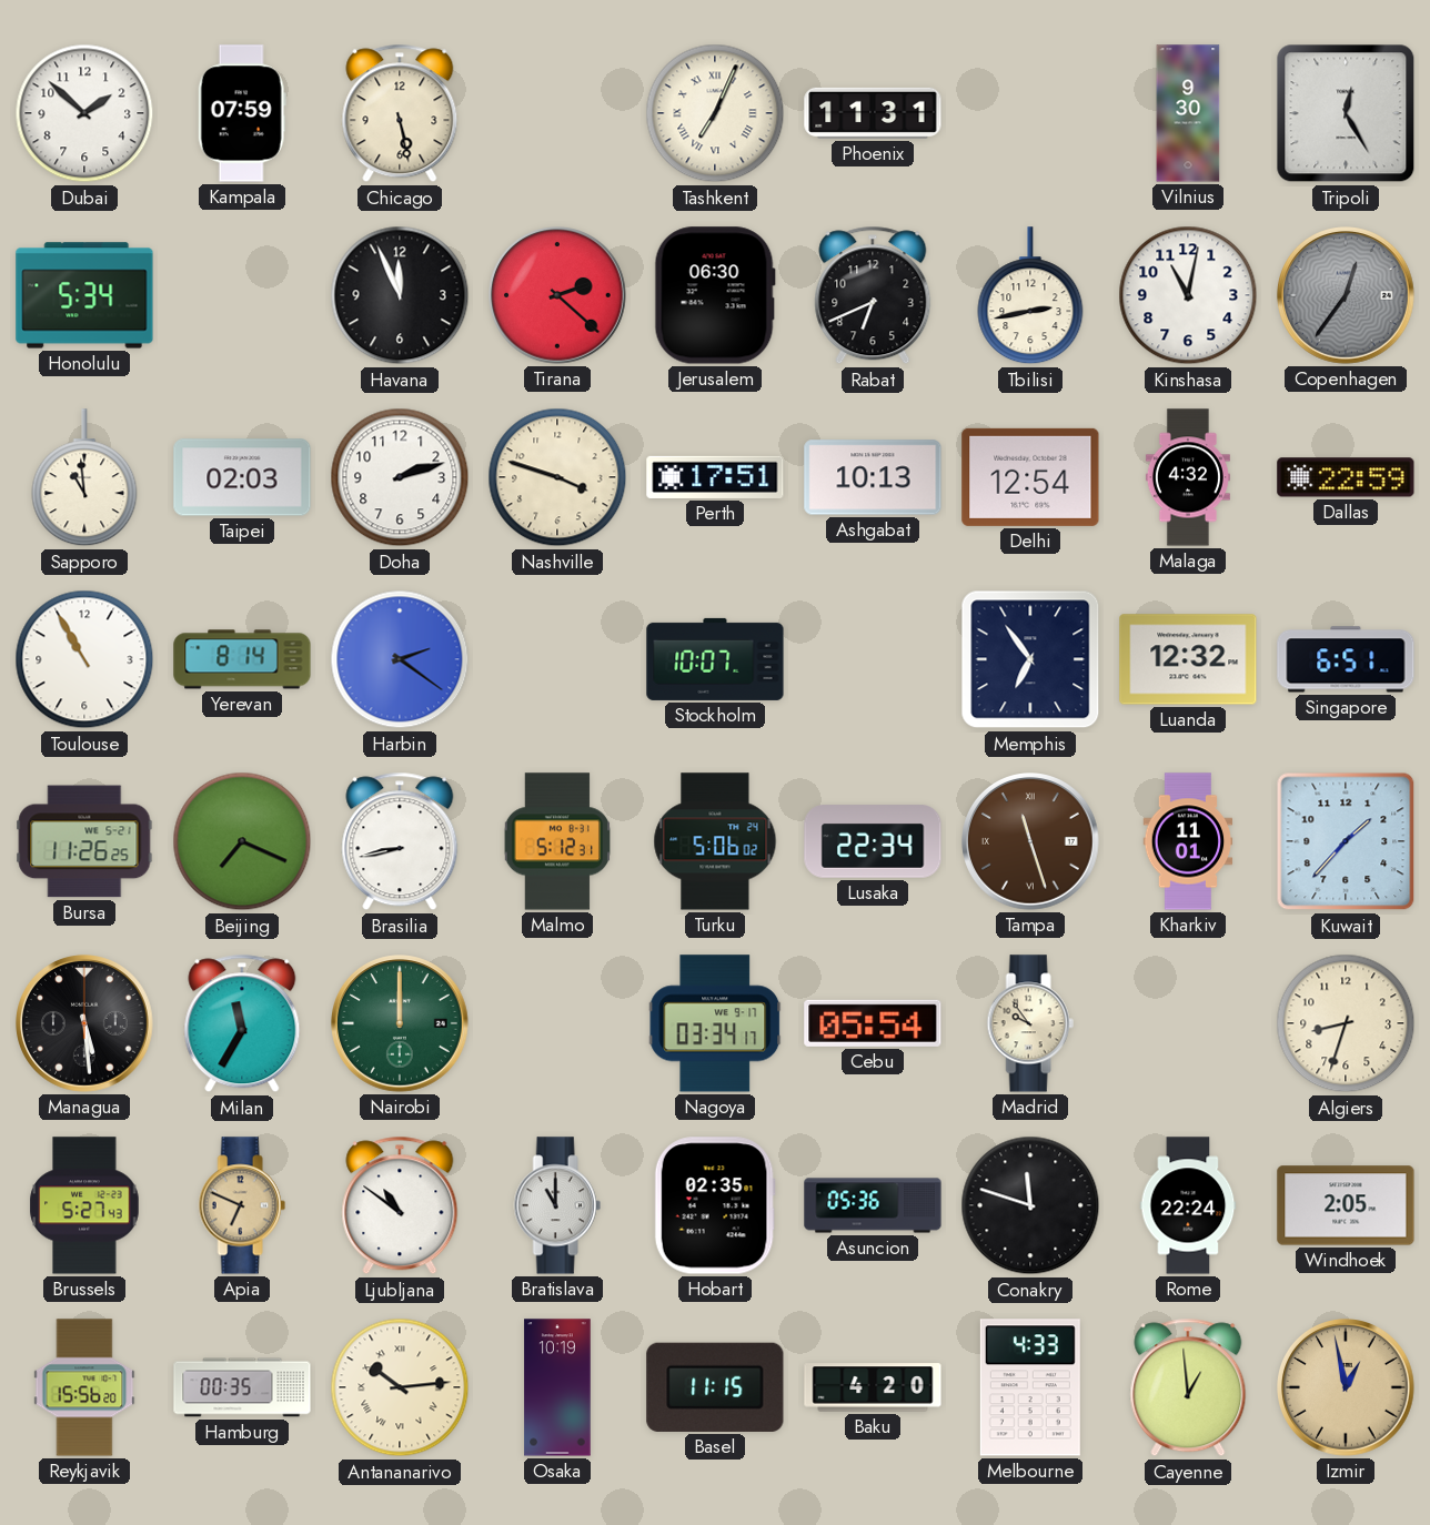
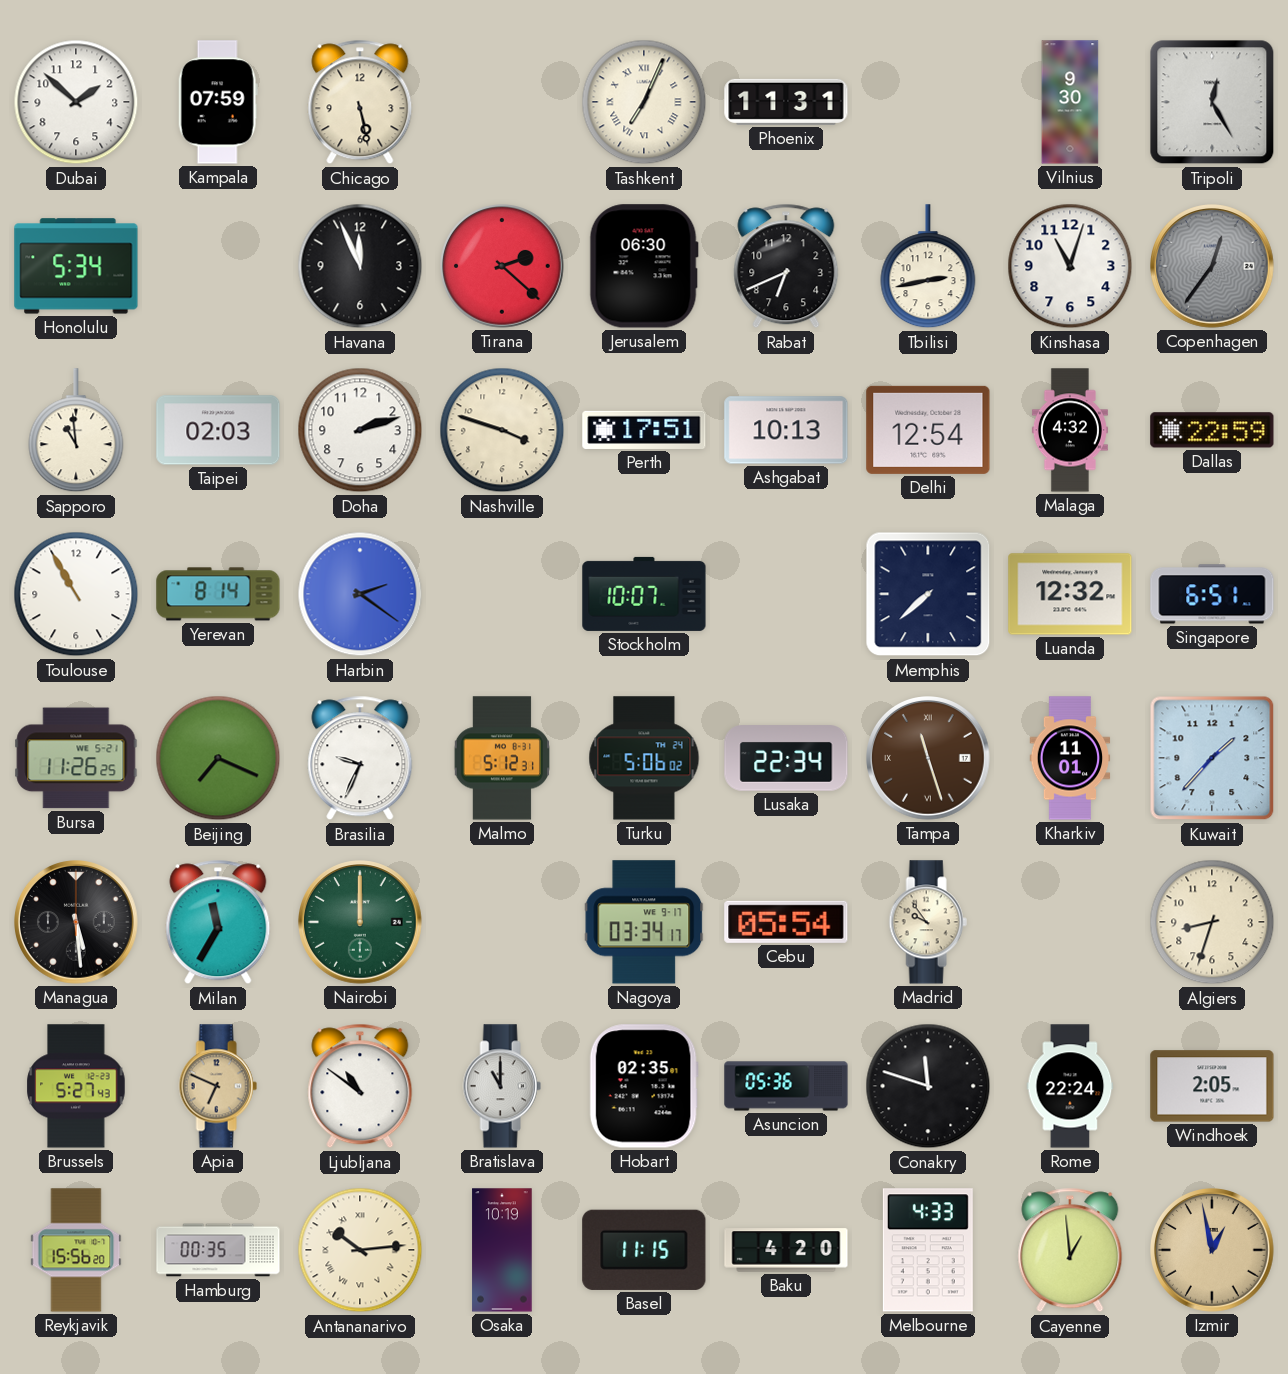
Kinshasa: 11:02 -> 11:03 (1070, 266)
Memphis: 6:54 -> 7:38 (928, 594)
Brasilia: 8:43 -> 9:34 (360, 758)
